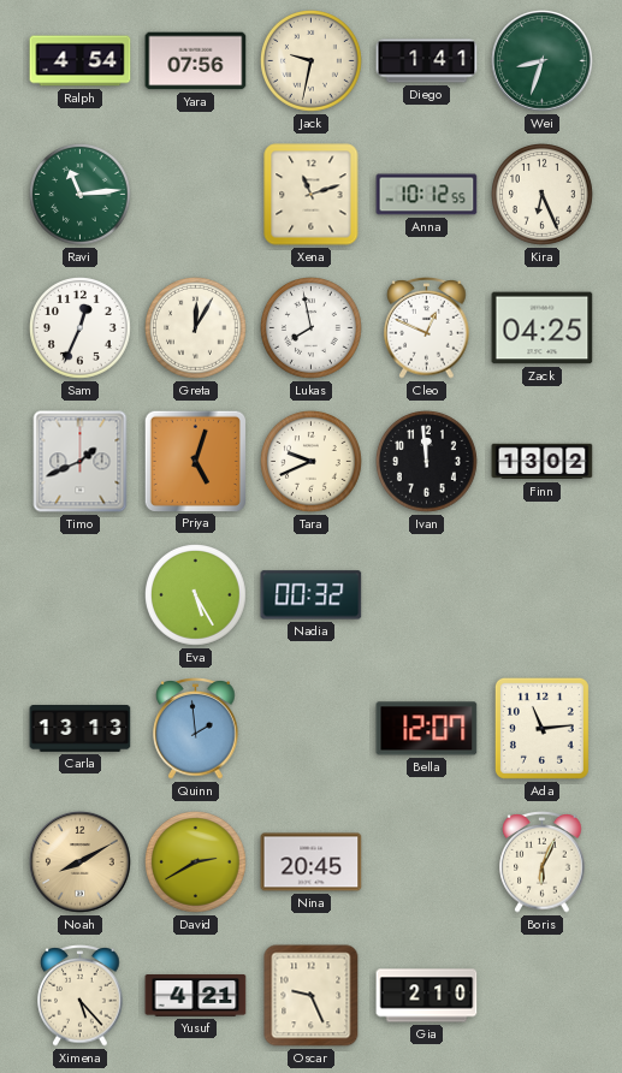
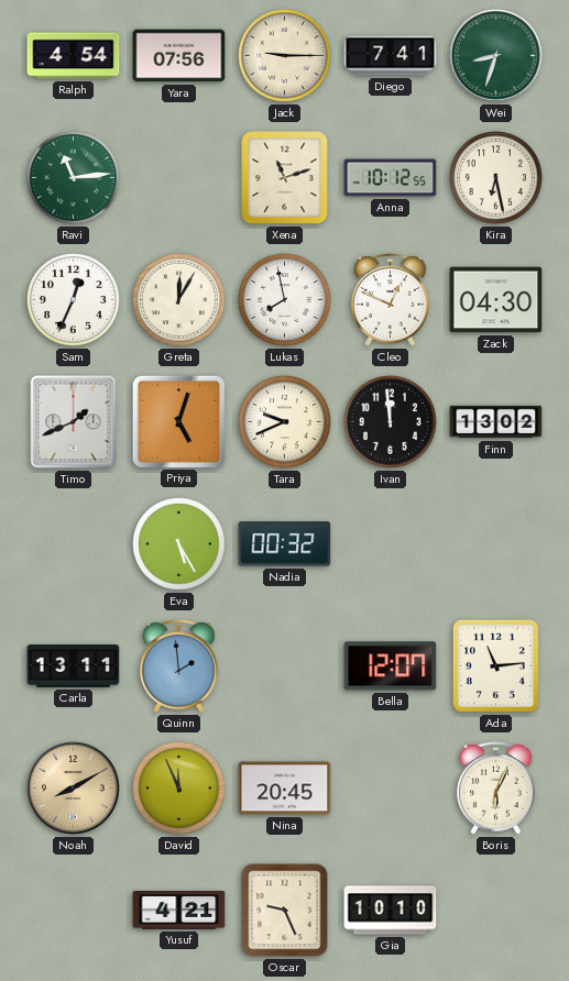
Jack: 9:32 -> 9:15 (285, 56)
Diego: 1:41 -> 7:41 (391, 56)
Kira: 6:26 -> 6:28 (496, 178)
Zack: 04:25 -> 04:30 (496, 300)
Carla: 13:13 -> 13:11 (74, 666)
David: 2:40 -> 11:56 (179, 789)
Ximena: 5:23 -> none (81, 996)
Gia: 2:10 -> 10:10 (391, 911)
